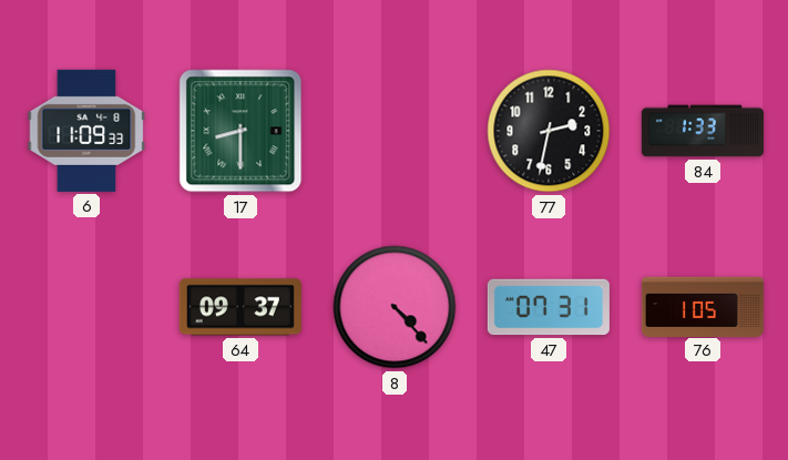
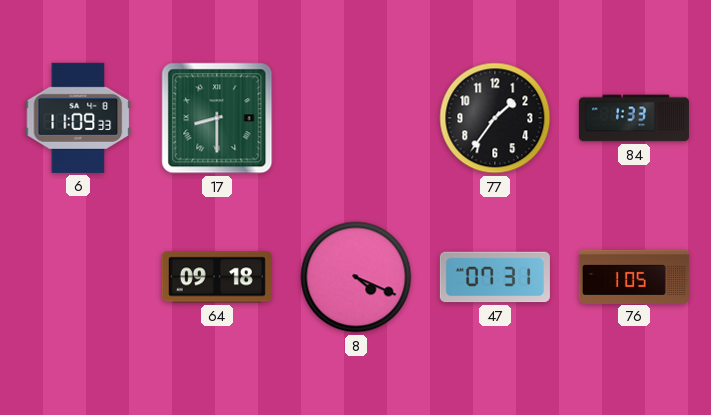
77: 2:32 -> 1:36 (495, 118)
64: 09:37 -> 09:18 (217, 277)
8: 4:23 -> 4:19 (356, 277)
